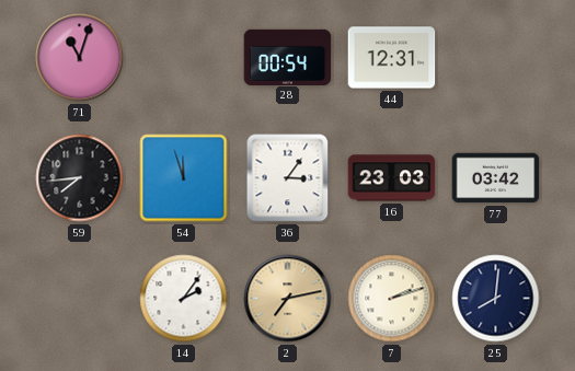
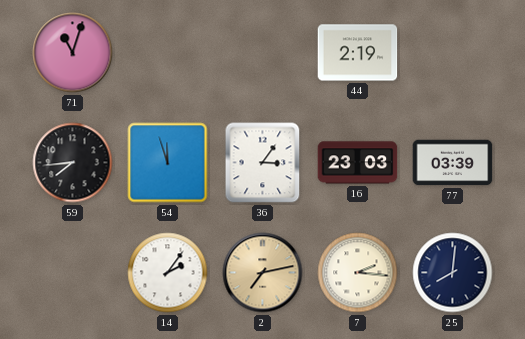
28: 00:54 -> none (288, 57)
44: 12:31 -> 2:19 (358, 53)
77: 03:42 -> 03:39 (453, 163)
7: 2:12 -> 2:16 (358, 273)
